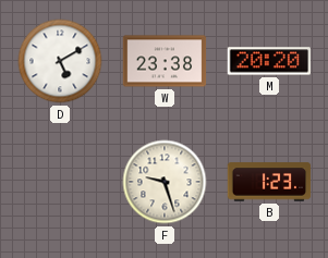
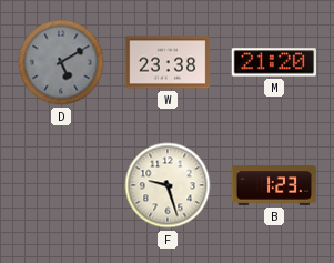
D dial: white -> grey (61, 62)
M: 20:20 -> 21:20 (274, 62)
